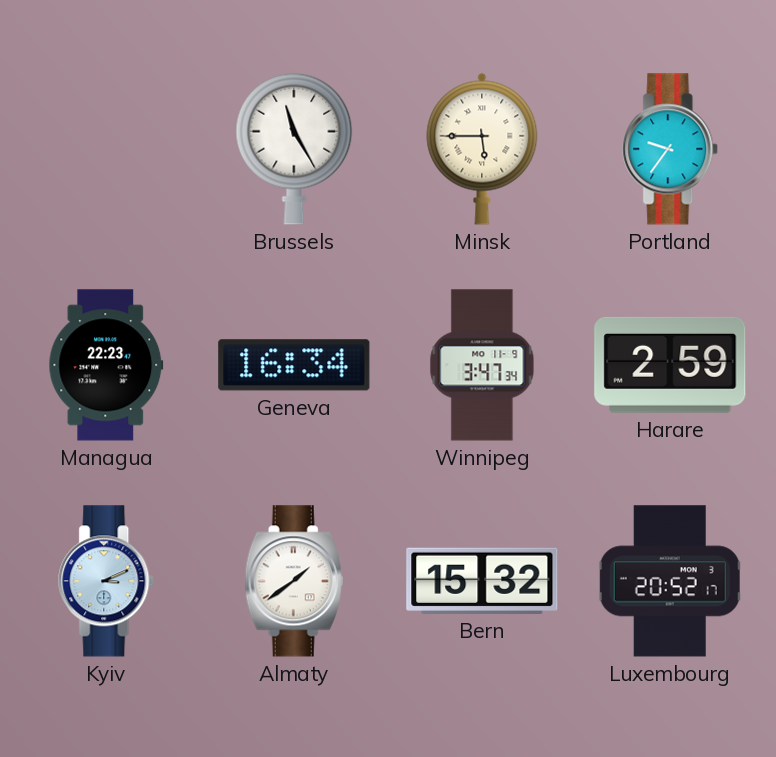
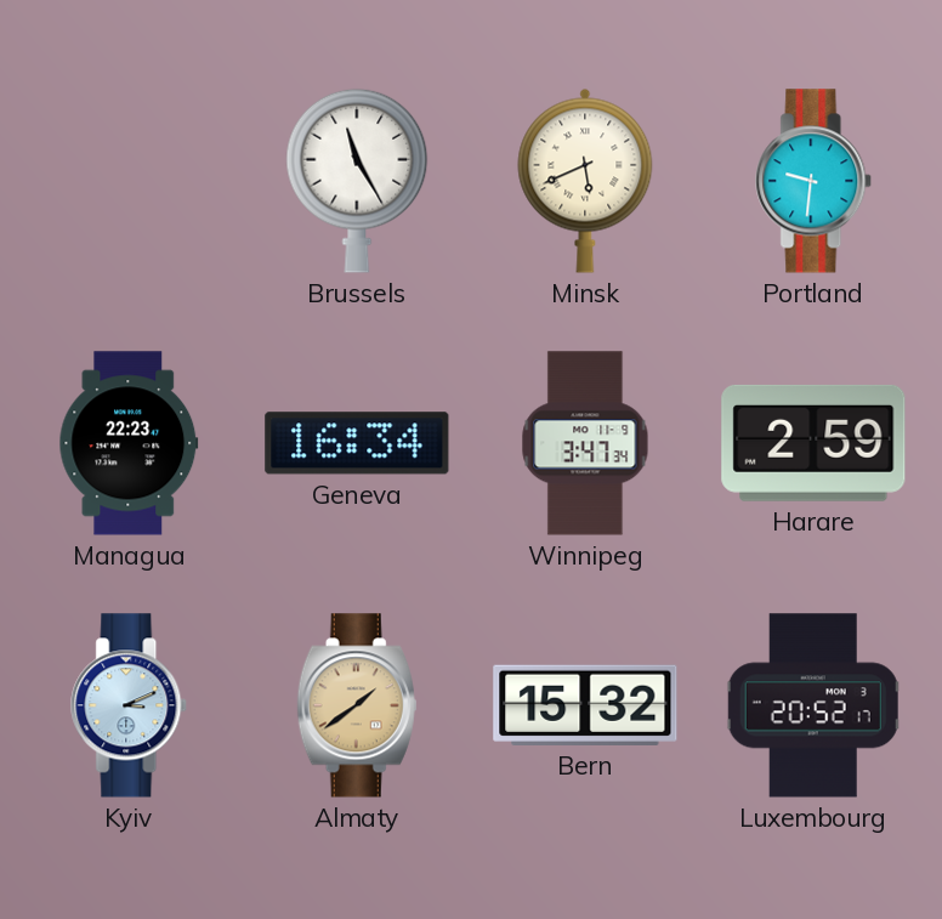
Minsk: 5:45 -> 5:41 (585, 181)
Portland: 9:36 -> 9:31 (815, 181)
Almaty dial: white -> champagne (357, 705)
